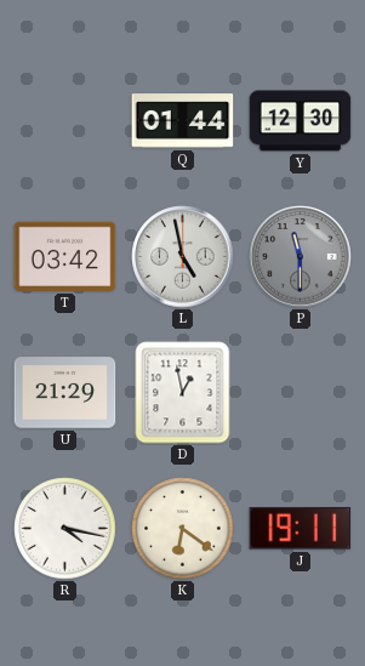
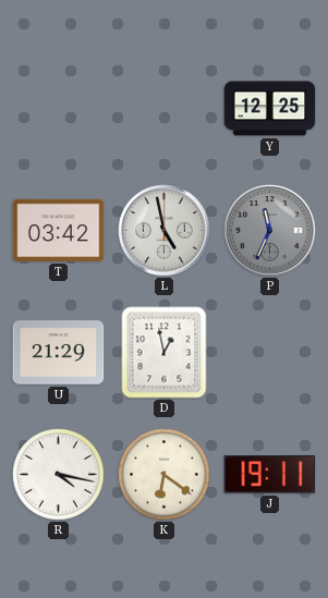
Q: 01:44 -> none (183, 121)
Y: 12:30 -> 12:25 (270, 109)
P: 11:30 -> 11:34 (270, 231)
